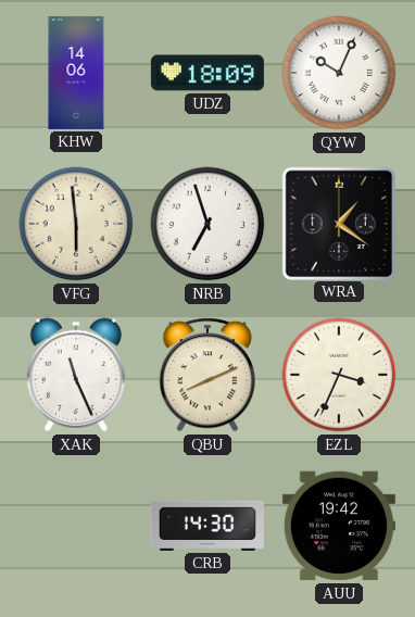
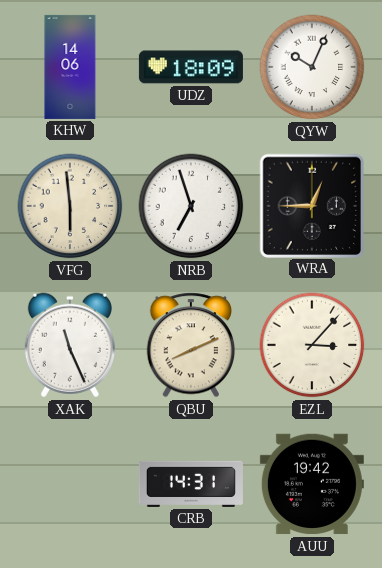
WRA: 1:21 -> 12:45 (311, 205)
EZL: 3:34 -> 3:07 (312, 345)
CRB: 14:30 -> 14:31 (191, 484)
